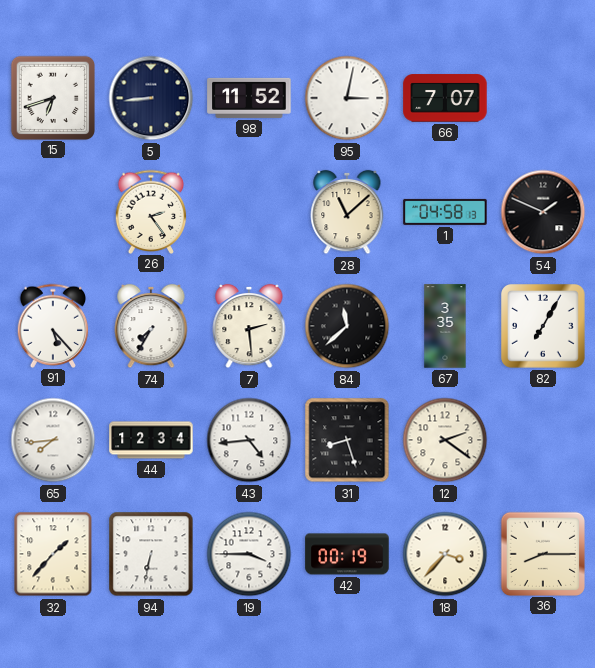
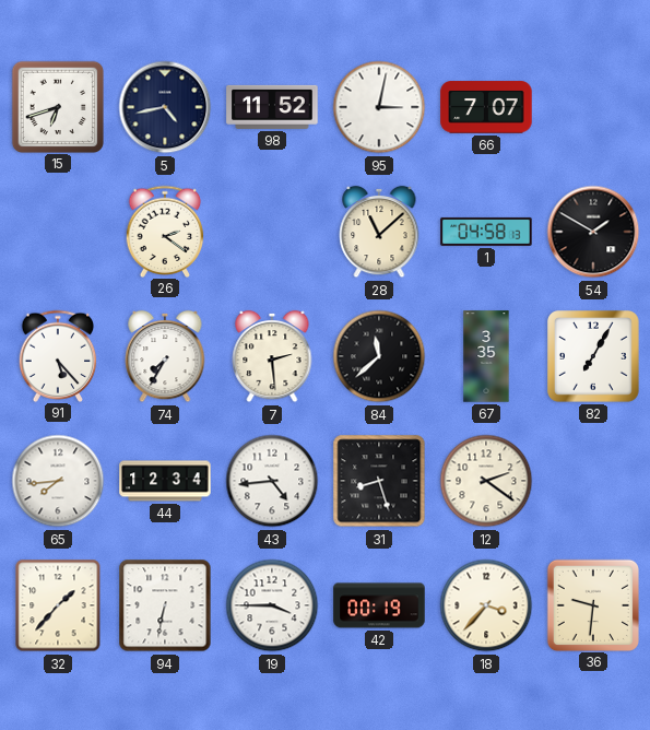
5: 8:44 -> 4:43 (165, 107)
26: 2:24 -> 2:21 (165, 231)
54: 1:49 -> 1:50 (593, 232)
36: 8:15 -> 9:31 (592, 604)
